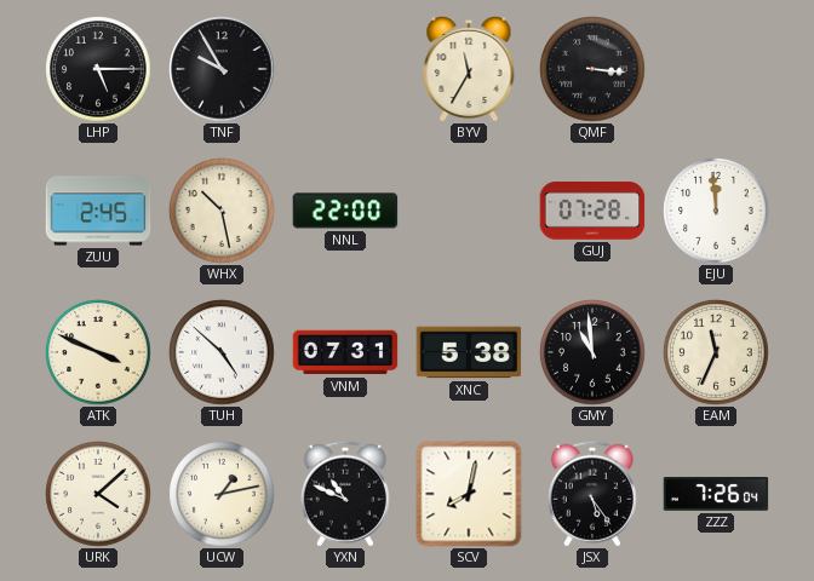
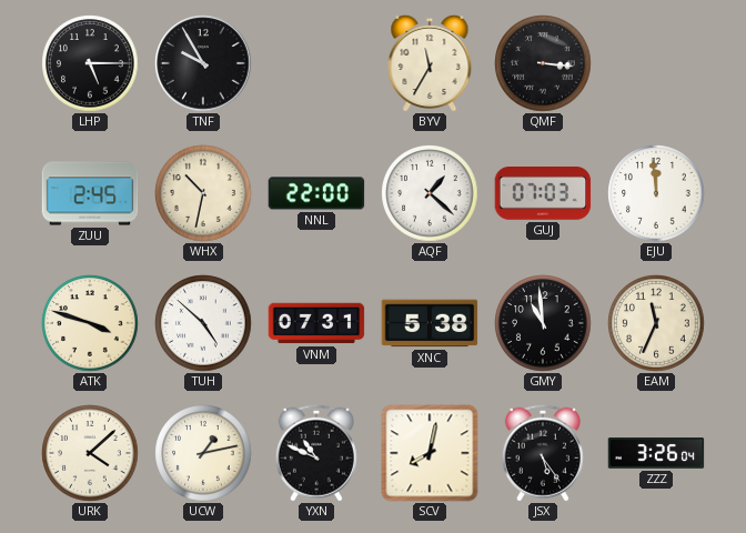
WHX: 10:28 -> 10:32 (203, 193)
AQF: none -> 1:22 (430, 193)
GUJ: 07:28 -> 07:03 (543, 194)
ATK: 3:49 -> 3:48 (90, 323)
ZZZ: 7:26 -> 3:26 (656, 453)
